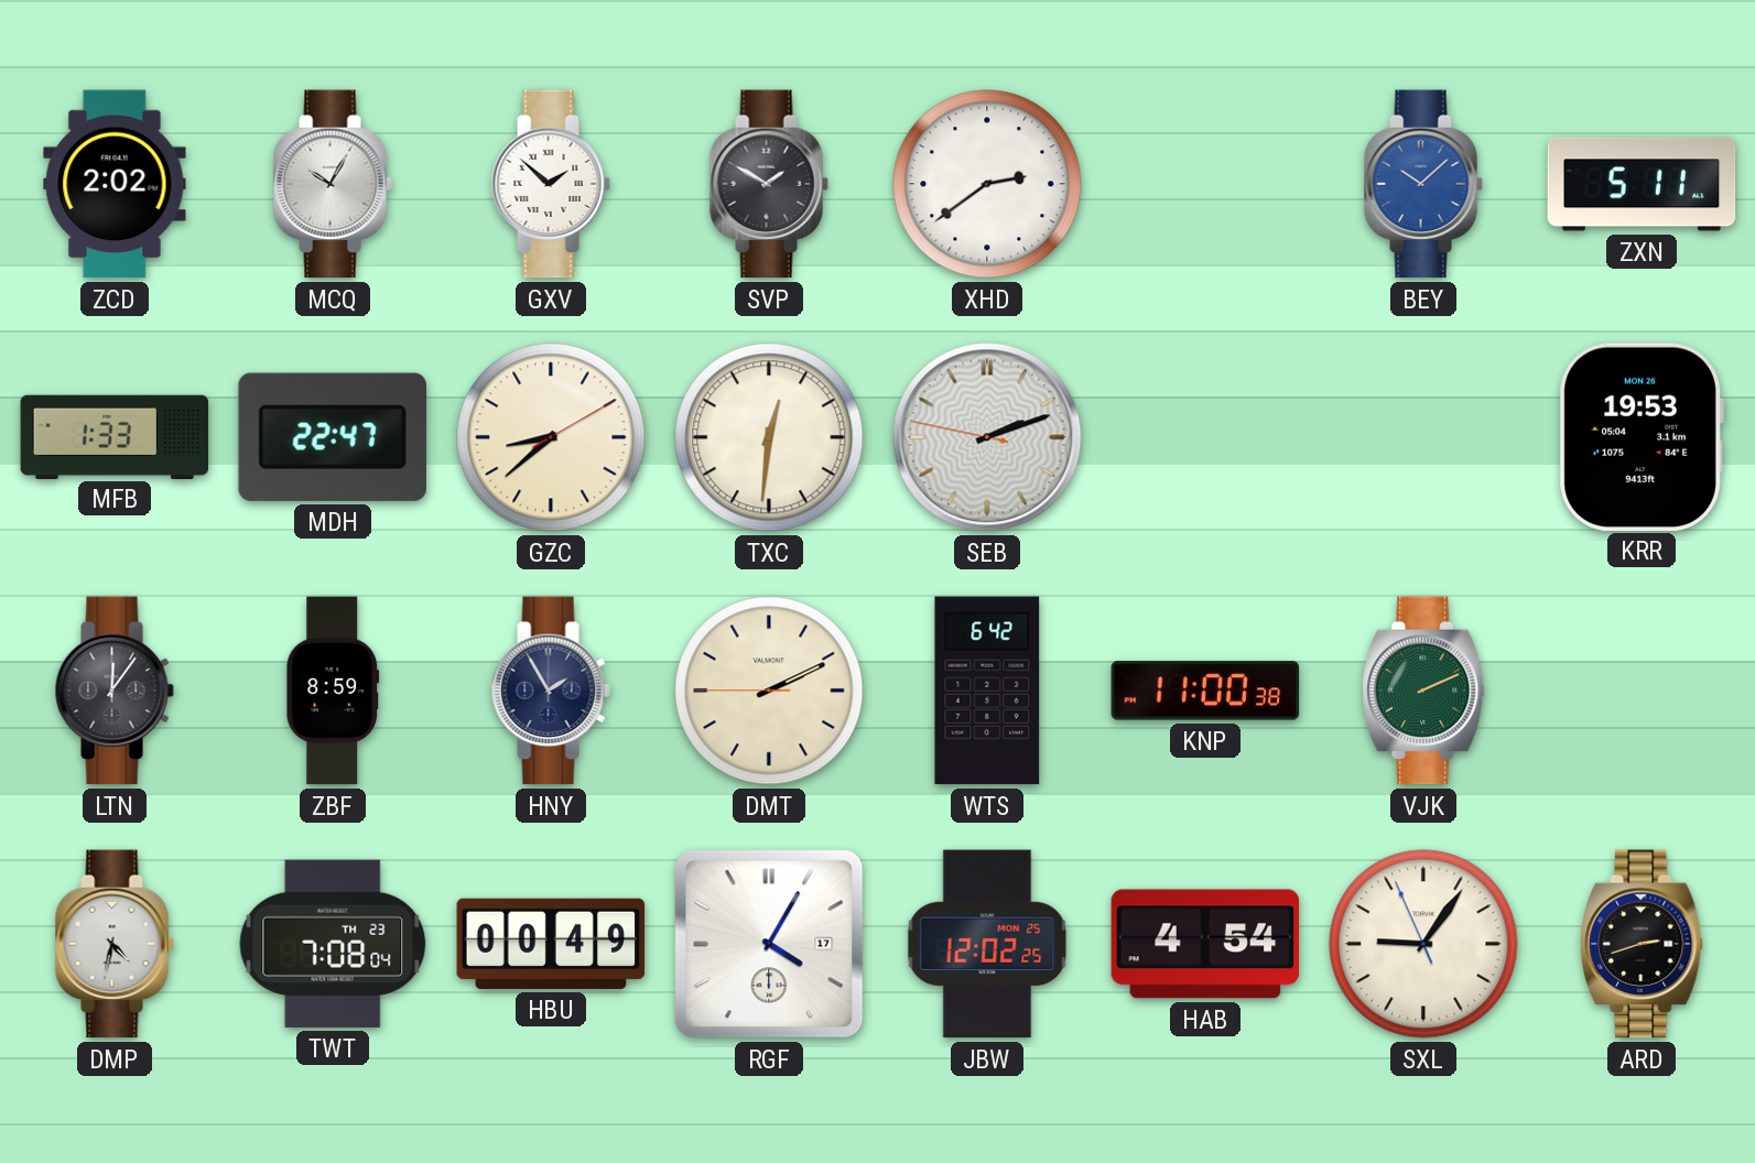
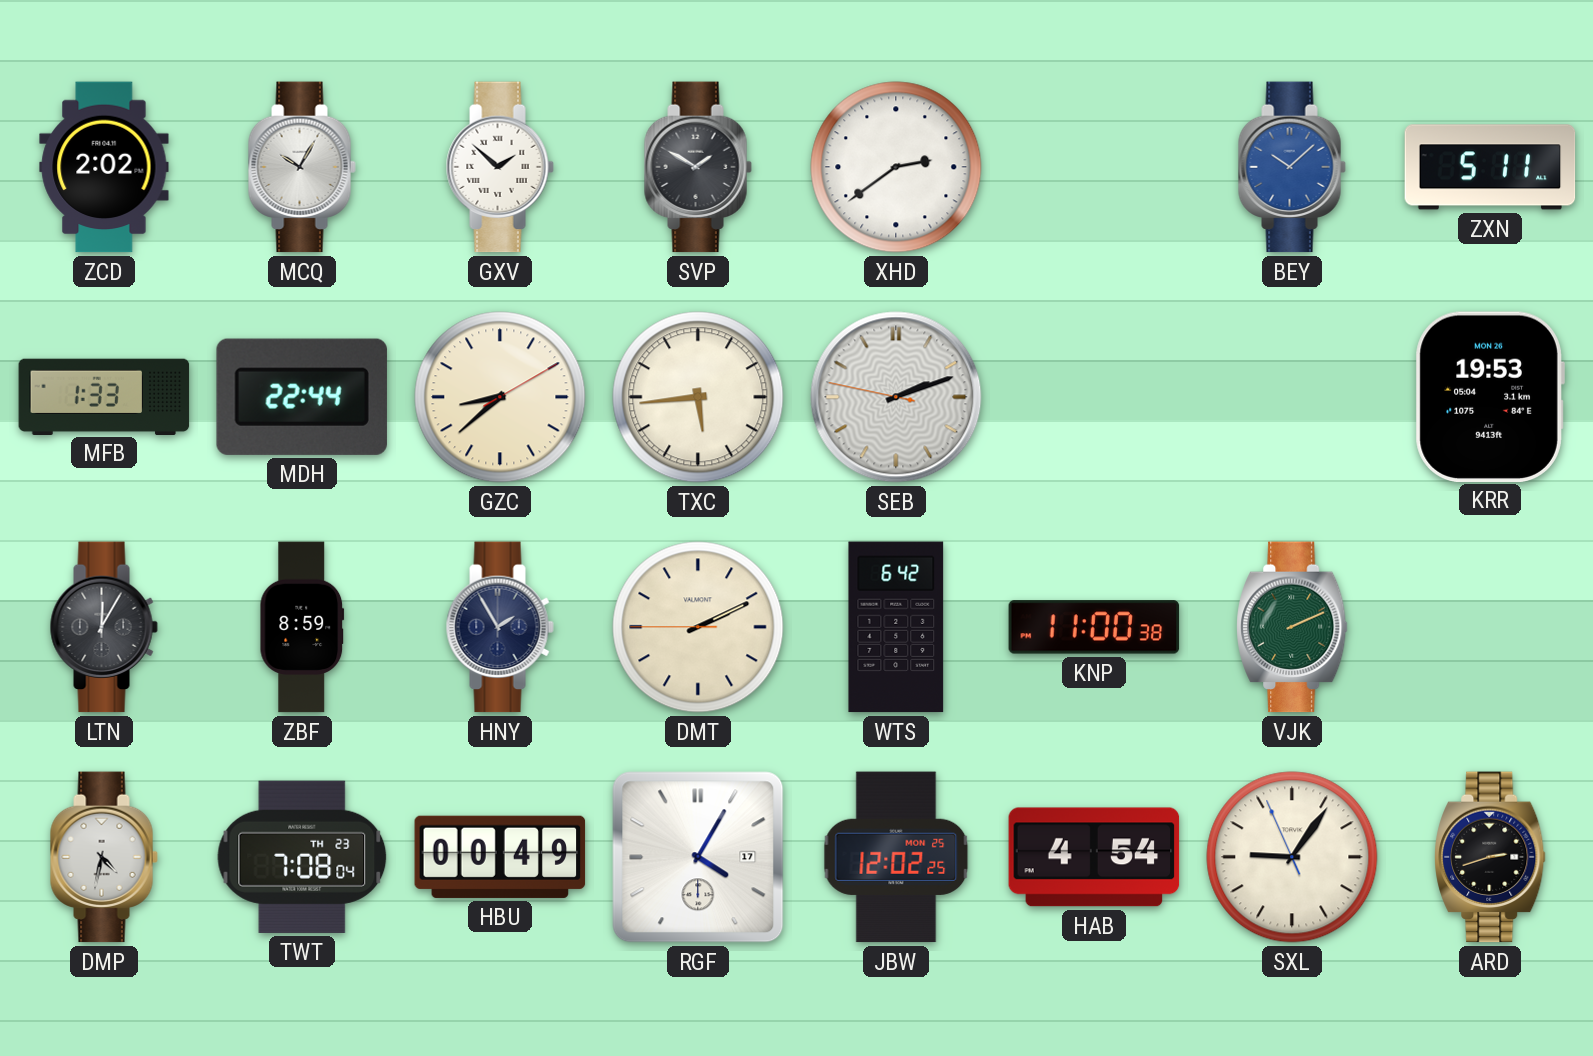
MDH: 22:47 -> 22:44 (302, 397)
TXC: 12:31 -> 5:44 (698, 397)
LTN: 12:06 -> 12:05 (104, 627)
